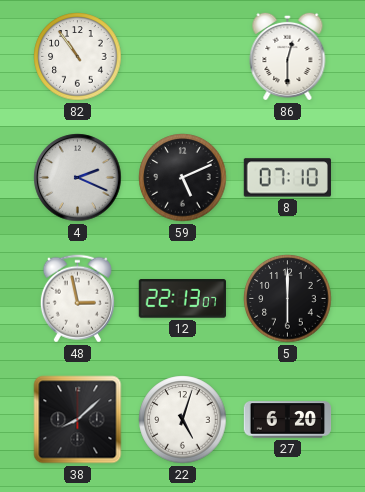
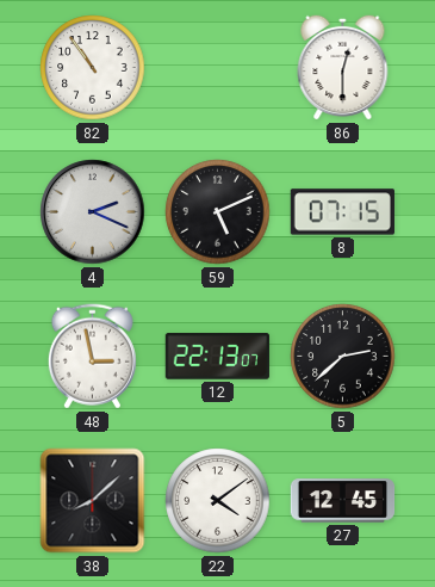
8: 07:10 -> 07:15 (342, 212)
5: 6:00 -> 2:38 (343, 357)
22: 5:03 -> 4:09 (218, 501)
27: 6:20 -> 12:45 (343, 501)
